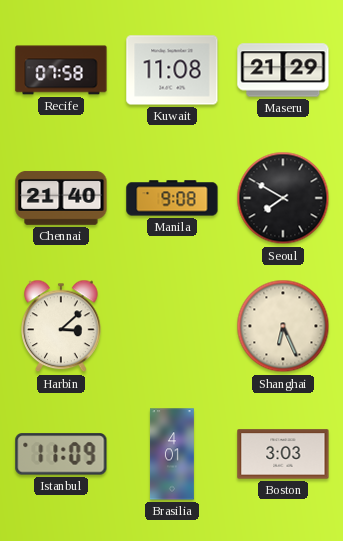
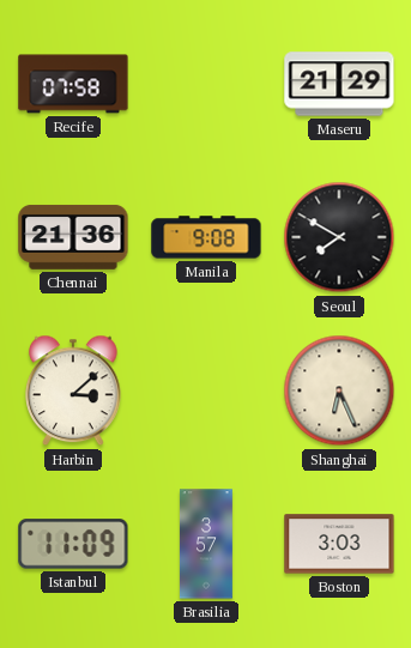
Kuwait: 11:08 -> none (172, 70)
Chennai: 21:40 -> 21:36 (73, 237)
Brasilia: 4:01 -> 3:57 (206, 544)
